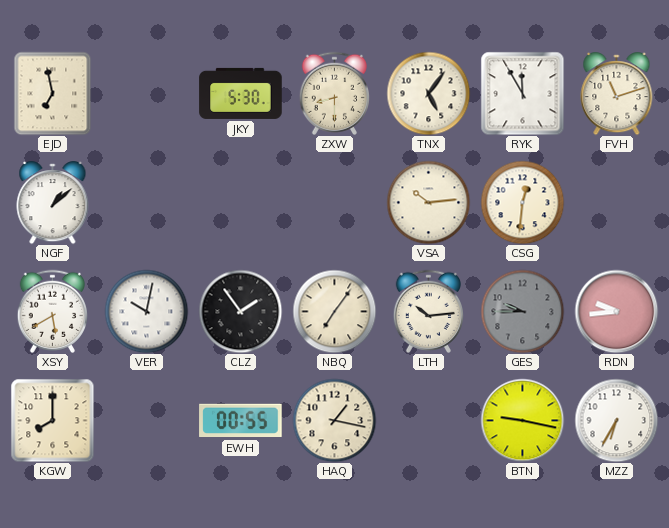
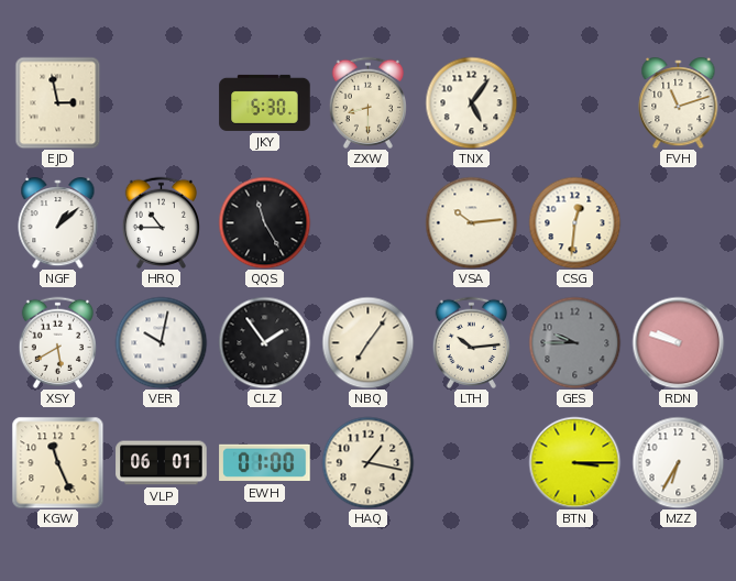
EJD: 6:58 -> 2:58 (58, 102)
RYK: 11:55 -> none (522, 93)
HRQ: none -> 10:45 (161, 222)
QQS: none -> 11:25 (264, 222)
RDN: 9:44 -> 9:48 (678, 342)
KGW: 8:00 -> 11:26 (57, 462)
VLP: none -> 06:01 (162, 463)
EWH: 00:55 -> 01:00 (265, 463)
BTN: 9:17 -> 3:15 (574, 462)
